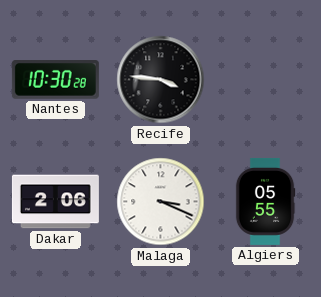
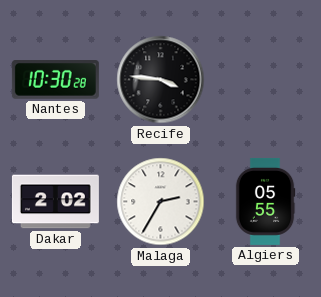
Dakar: 2:06 -> 2:02 (55, 202)
Malaga: 3:19 -> 2:35 (161, 202)
